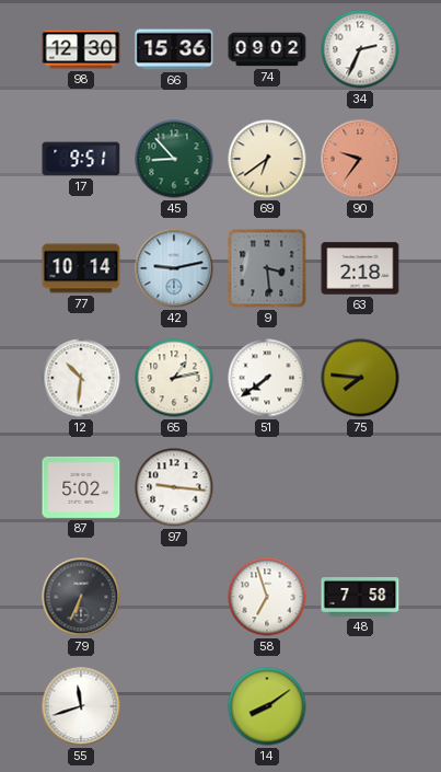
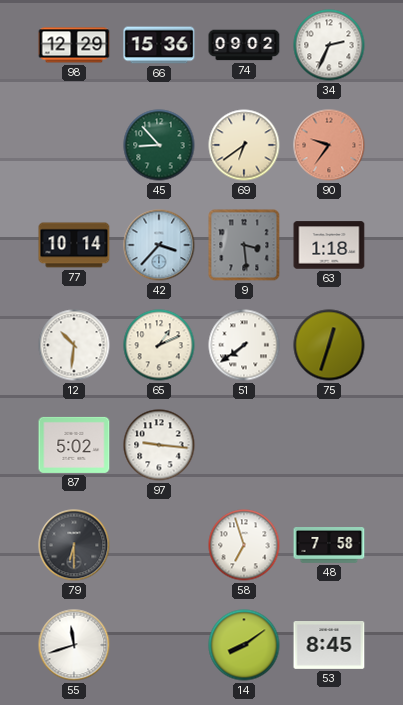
98: 12:30 -> 12:29 (74, 45)
17: 9:51 -> none (81, 159)
42: 9:13 -> 3:37 (159, 245)
63: 2:18 -> 1:18 (329, 245)
65: 1:13 -> 1:11 (159, 345)
75: 7:46 -> 12:33 (329, 345)
79: 6:34 -> 6:30 (74, 545)
53: none -> 8:45 (329, 646)
